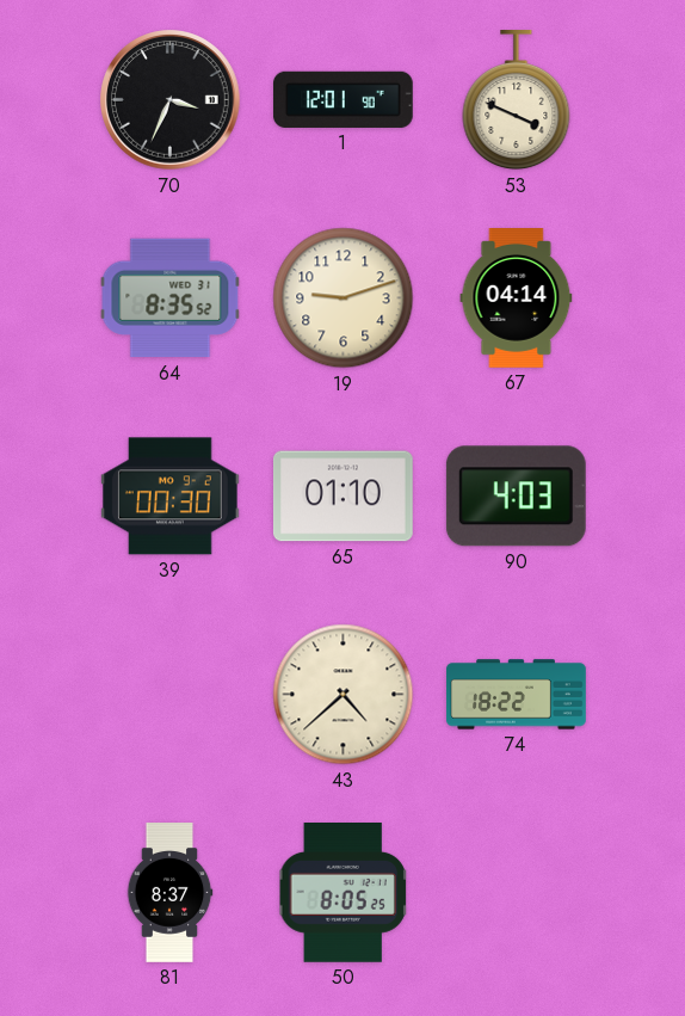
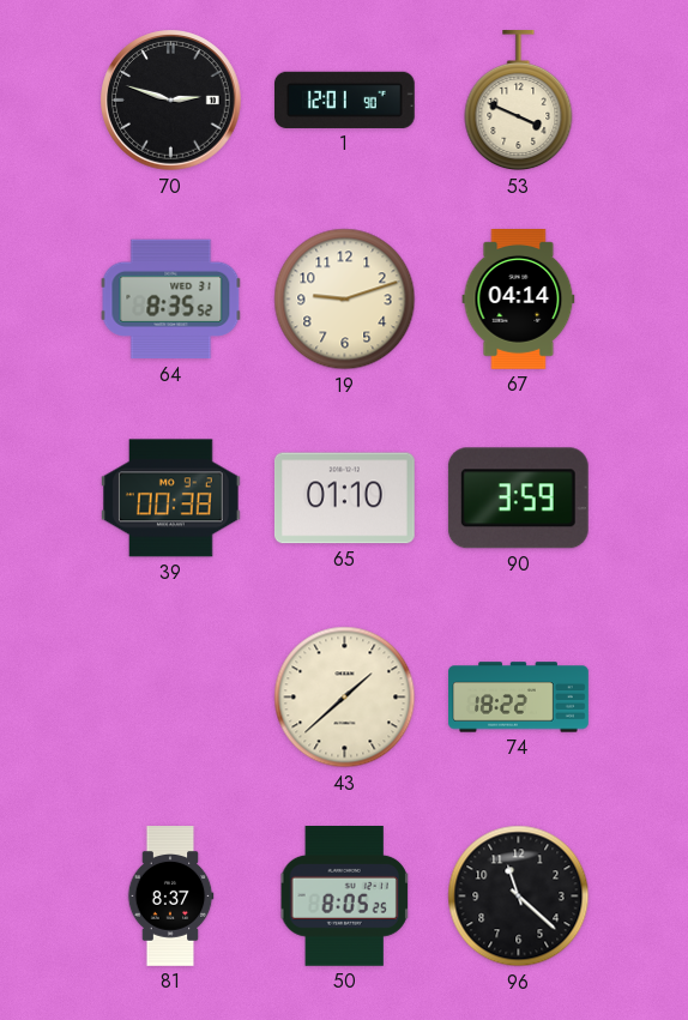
70: 3:34 -> 2:48 (171, 101)
39: 00:30 -> 00:38 (170, 499)
90: 4:03 -> 3:59 (518, 499)
43: 4:38 -> 1:38 (345, 698)
96: none -> 11:22 (519, 897)
